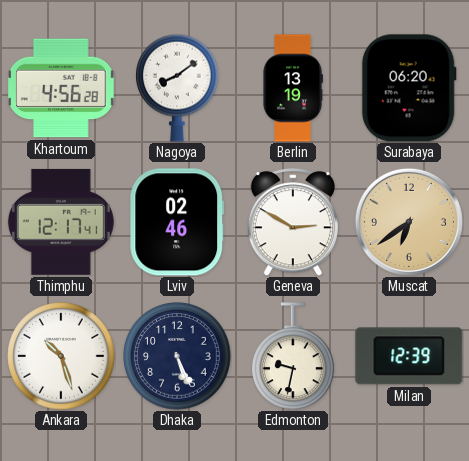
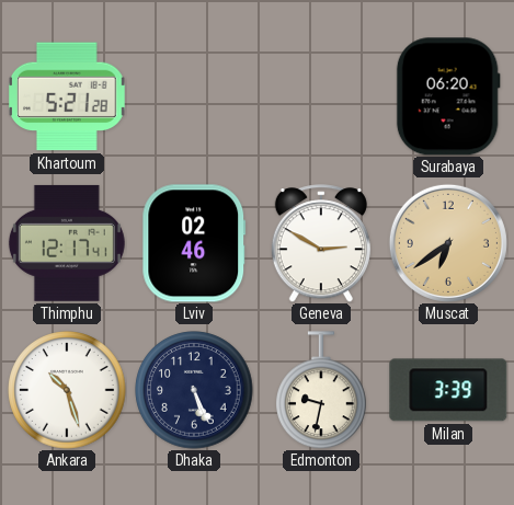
Khartoum: 4:56 -> 5:21 (68, 96)
Nagoya: 8:09 -> none (178, 88)
Berlin: 13:19 -> none (293, 88)
Milan: 12:39 -> 3:39 (448, 390)
